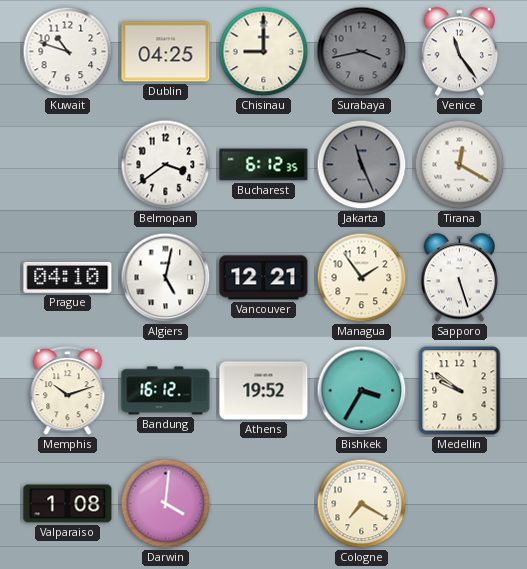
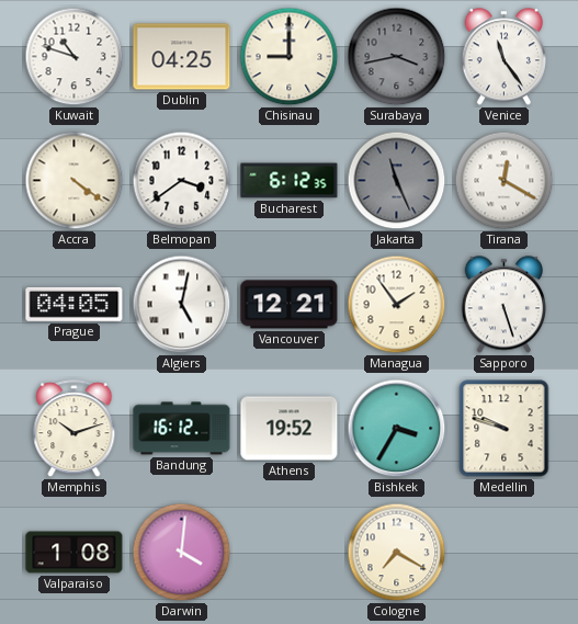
Accra: none -> 4:21 (75, 181)
Prague: 04:10 -> 04:05 (75, 304)
Medellin: 9:51 -> 9:48 (505, 429)
